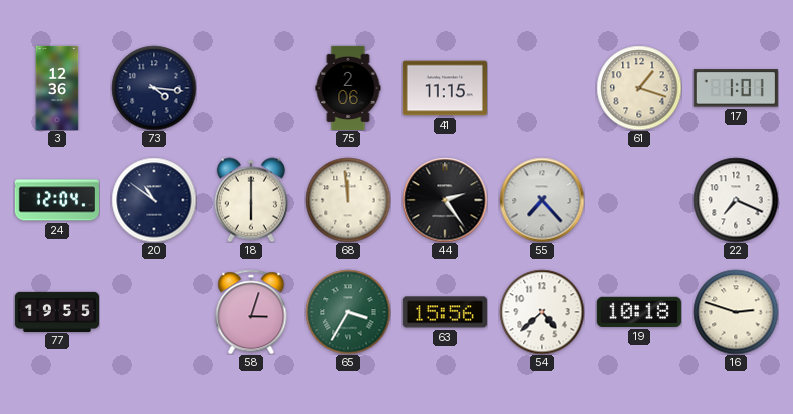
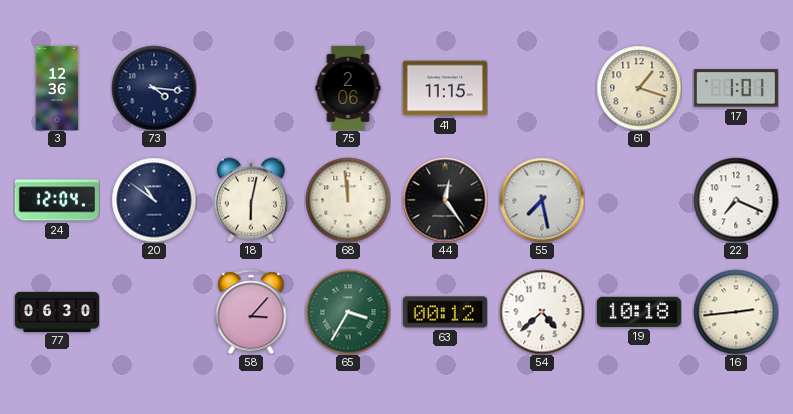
18: 6:00 -> 6:02 (251, 200)
44: 2:24 -> 12:24 (445, 200)
55: 7:23 -> 7:28 (542, 200)
77: 19:55 -> 06:30 (56, 311)
58: 3:03 -> 3:07 (251, 312)
63: 15:56 -> 00:12 (445, 312)
16: 2:48 -> 2:44 (736, 312)
